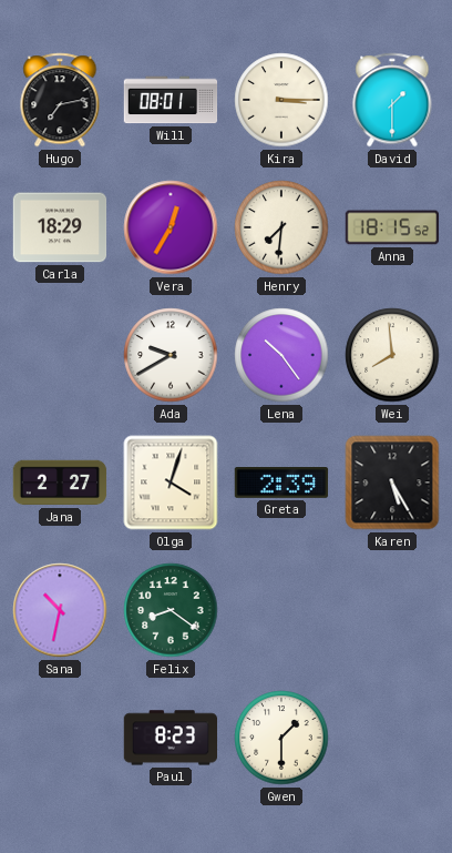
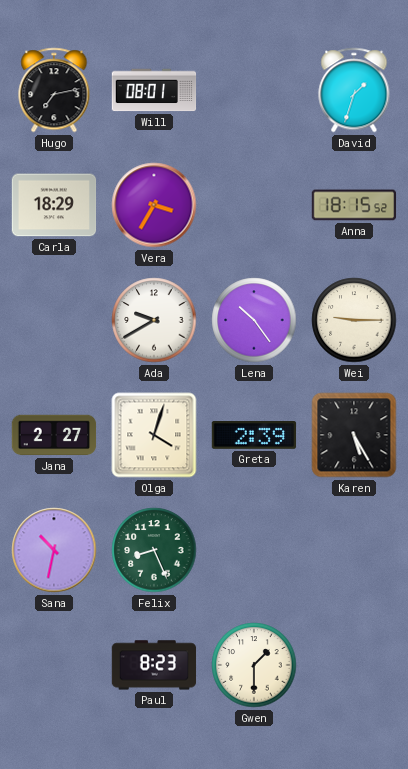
Kira: 3:15 -> none (281, 100)
David: 1:30 -> 1:33 (354, 90)
Vera: 12:35 -> 3:35 (154, 205)
Henry: 7:31 -> none (281, 227)
Wei: 7:59 -> 9:15 (354, 320)
Felix: 8:21 -> 8:26 (154, 550)
